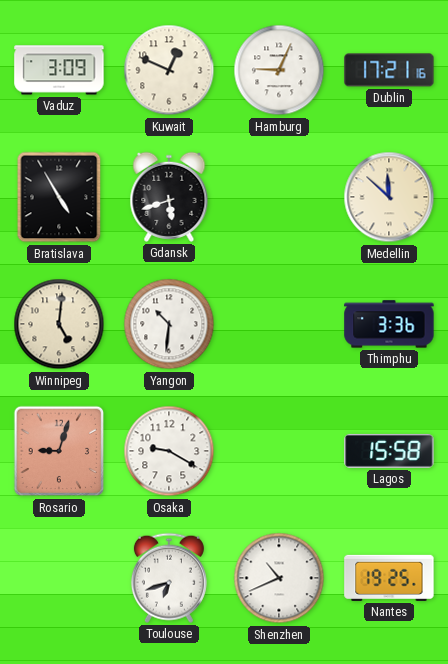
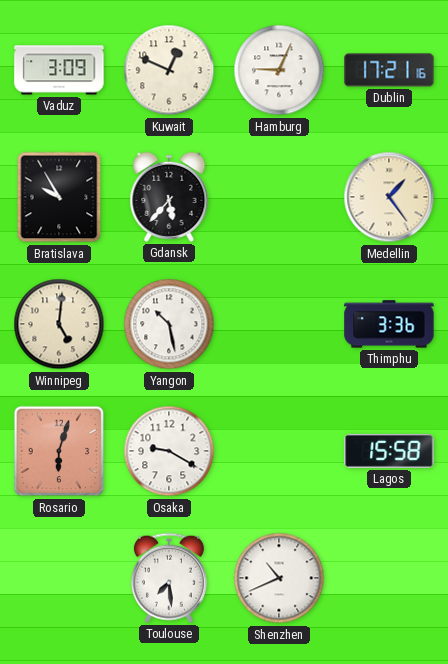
Bratislava: 4:55 -> 9:55 (59, 197)
Gdansk: 5:42 -> 5:37 (169, 197)
Medellin: 11:52 -> 1:24 (389, 197)
Yangon: 10:31 -> 10:28 (169, 324)
Rosario: 9:03 -> 6:03 (59, 451)
Toulouse: 6:42 -> 7:29 (169, 578)
Nantes: 19:25 -> none (389, 578)
